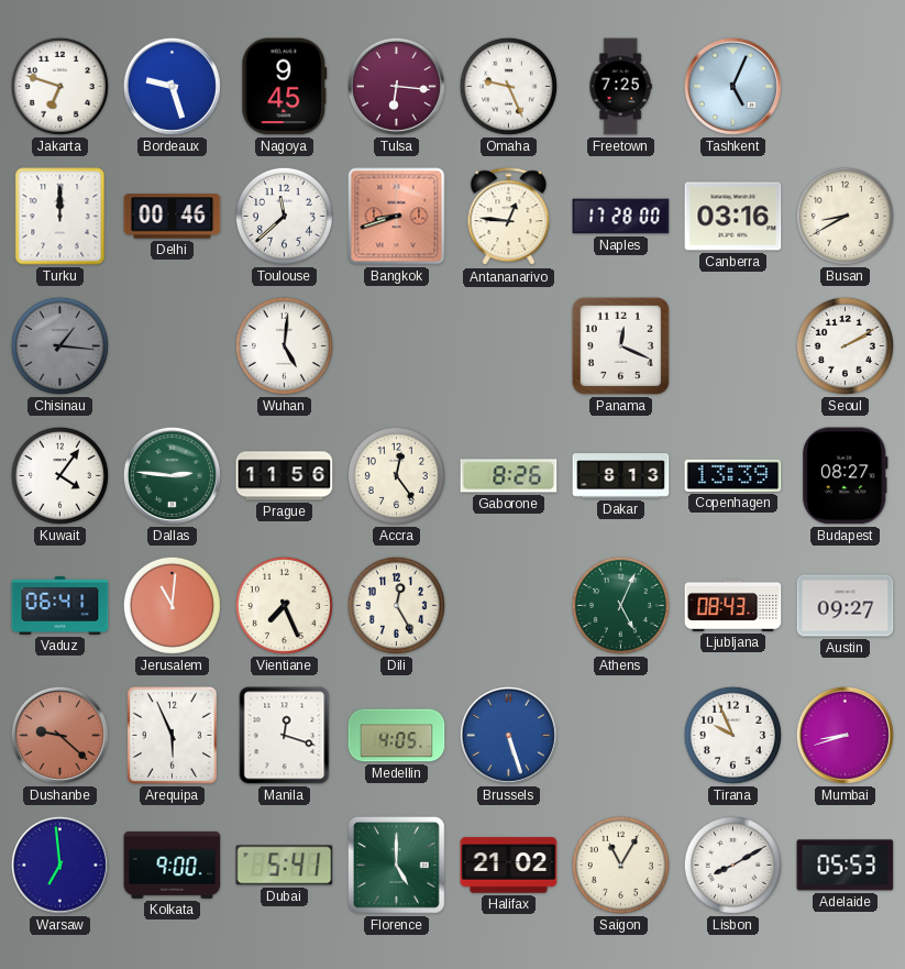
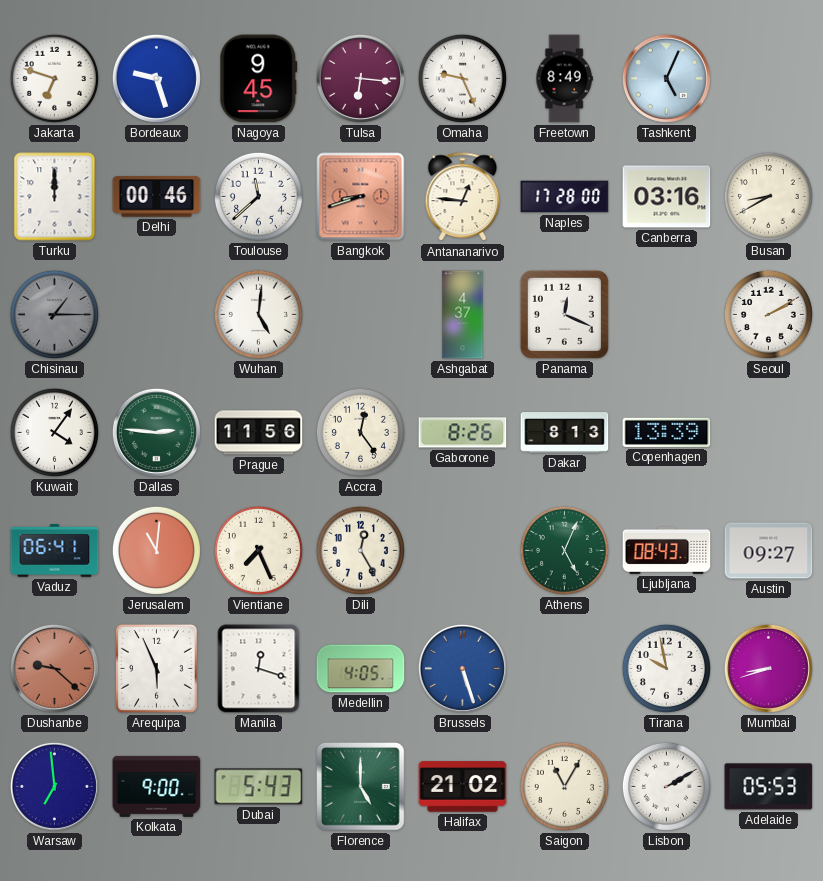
Freetown: 7:25 -> 8:49 (564, 79)
Chisinau: 1:16 -> 1:15 (54, 314)
Ashgabat: none -> 4:37 (463, 315)
Budapest: 08:27 -> none (846, 476)
Tirana: 9:56 -> 9:58 (666, 668)
Dubai: 5:41 -> 5:43 (259, 787)
Lisbon: 8:10 -> 2:10 (666, 786)
